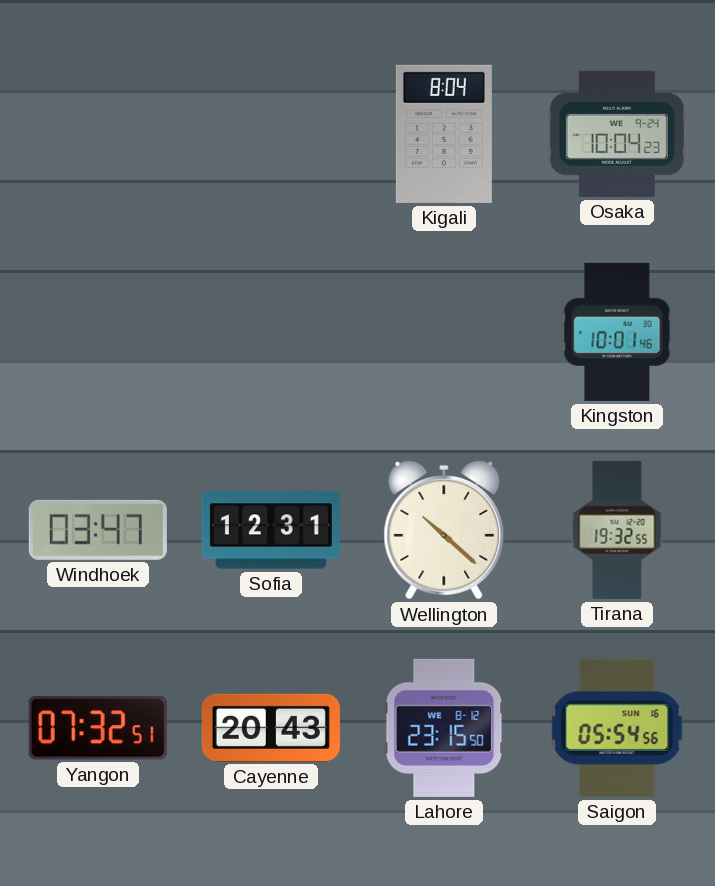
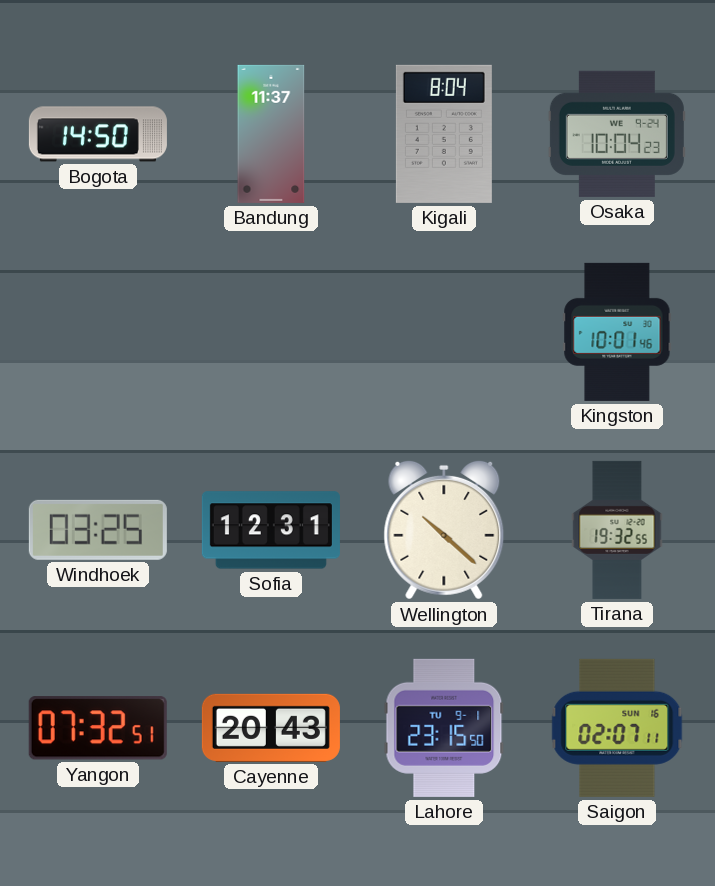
Bogota: none -> 14:50 (98, 134)
Bandung: none -> 11:37 (271, 134)
Windhoek: 03:47 -> 03:25 (98, 530)
Lahore date: WE 8-12 -> TU 9-1 (444, 728)
Saigon: 05:54 -> 02:07 (617, 728)
